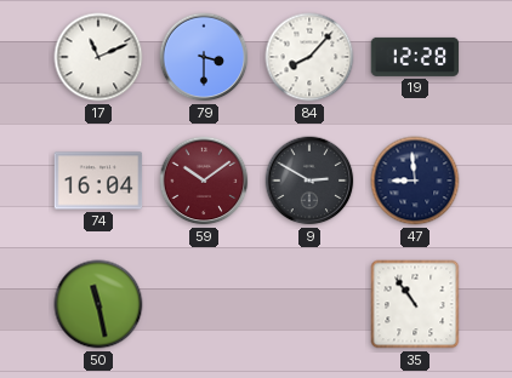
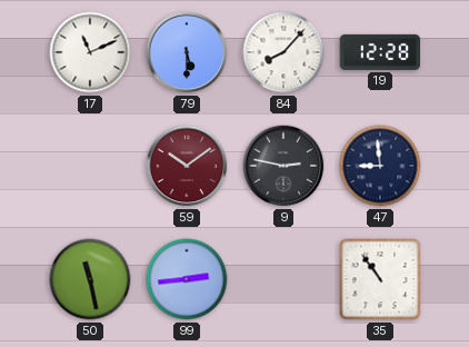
79: 3:30 -> 5:30 (187, 52)
74: 16:04 -> none (98, 181)
9: 2:50 -> 2:47 (283, 166)
99: none -> 2:44 (187, 279)
